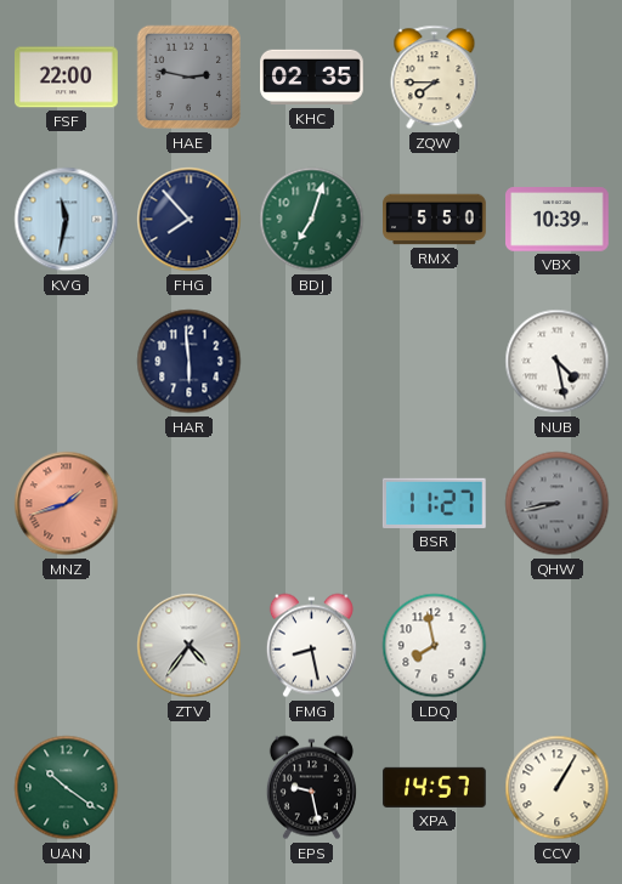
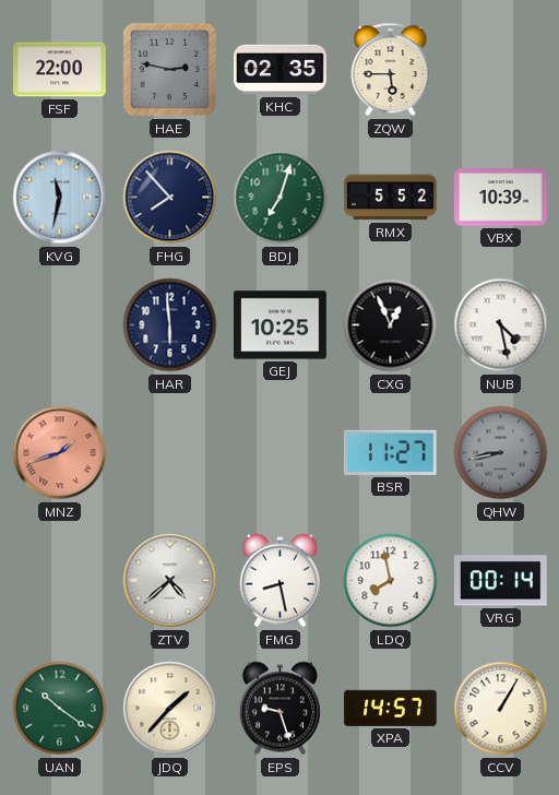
ZQW: 7:45 -> 5:45 (391, 70)
RMX: 5:50 -> 5:52 (391, 198)
GEJ: none -> 10:25 (281, 325)
CXG: none -> 12:56 (391, 325)
ZTV: 4:36 -> 4:38 (170, 581)
VRG: none -> 00:14 (500, 581)
JDQ: none -> 1:37 (170, 709)
EPS: 9:28 -> 9:27 (279, 709)
